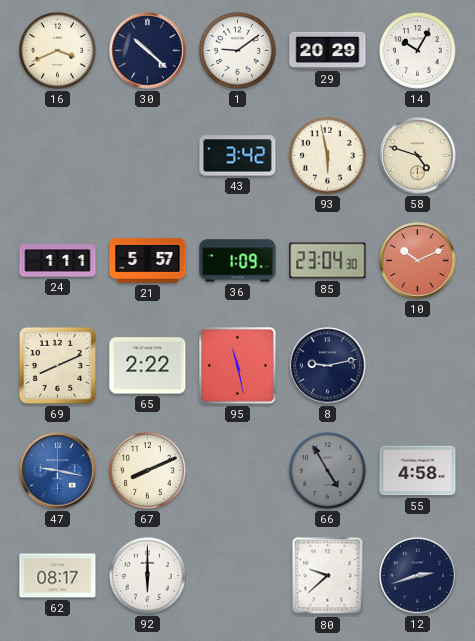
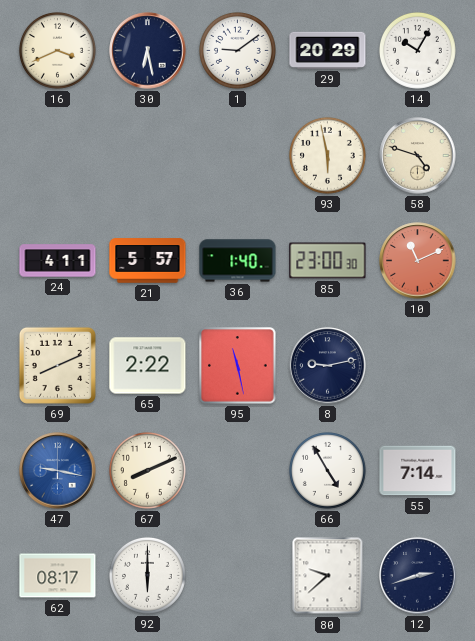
30: 10:22 -> 6:28 (148, 51)
43: 3:42 -> none (238, 156)
24: 1:11 -> 4:11 (58, 261)
36: 1:09 -> 1:40 (238, 261)
85: 23:04 -> 23:00 (328, 261)
10: 10:11 -> 11:11 (418, 261)
66 dial: grey -> white (327, 470)
55: 4:58 -> 7:14 (418, 471)
